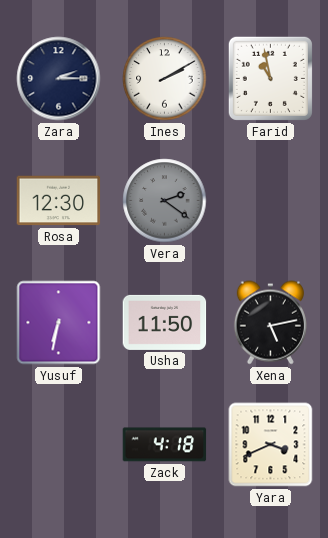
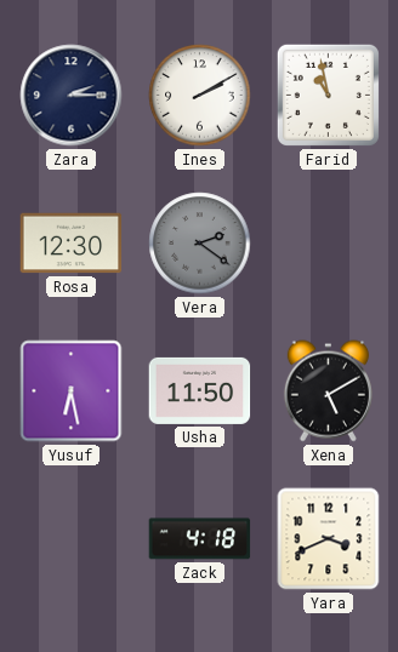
Yusuf: 6:32 -> 6:28 (72, 391)
Xena: 5:13 -> 5:10 (328, 391)
